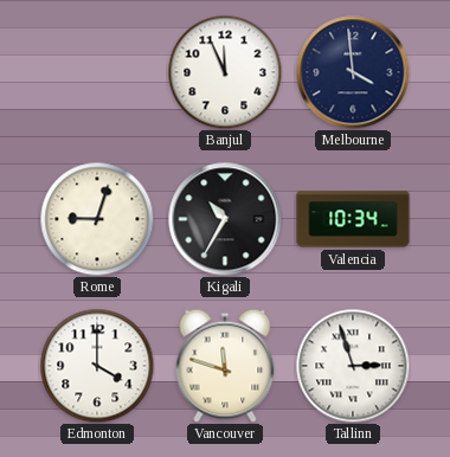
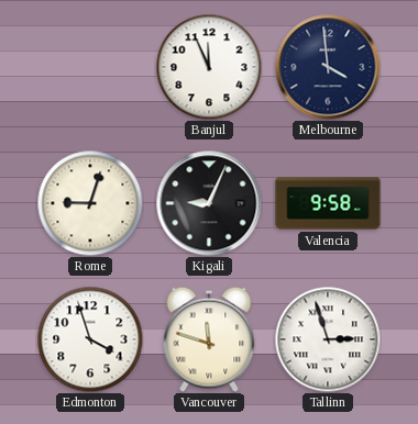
Kigali: 10:35 -> 9:04 (209, 203)
Valencia: 10:34 -> 9:58 (328, 203)
Edmonton: 4:00 -> 3:57 (90, 339)
